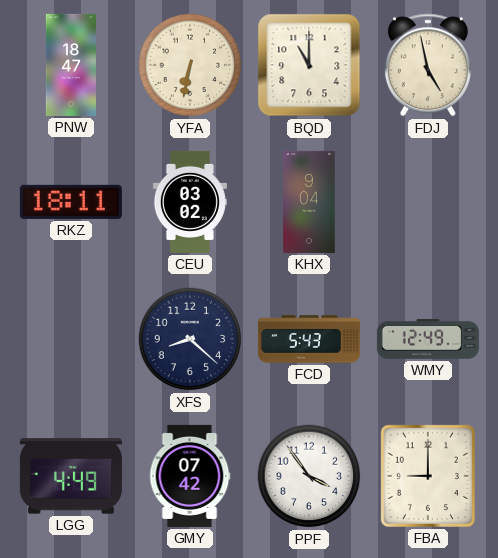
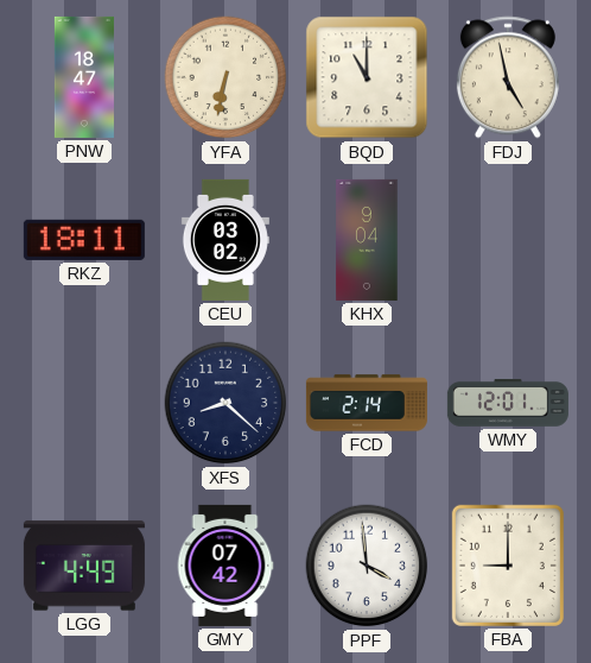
FCD: 5:43 -> 2:14 (367, 403)
WMY: 12:49 -> 12:01 (508, 403)
PPF: 3:54 -> 3:59 (367, 566)
